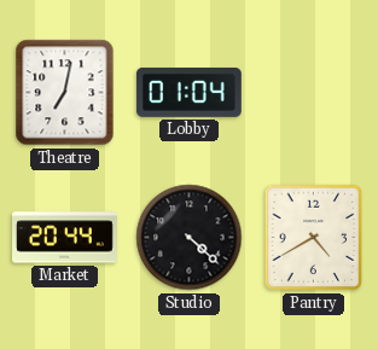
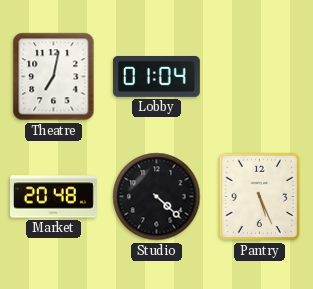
Market: 20:44 -> 20:48 (54, 197)
Pantry: 4:40 -> 5:26 (260, 197)
